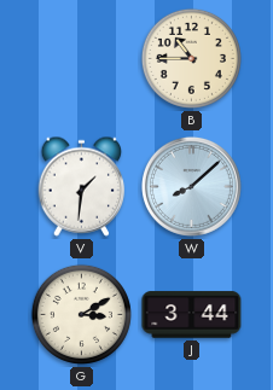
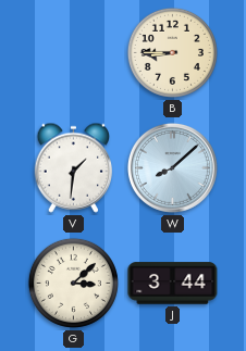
B: 10:45 -> 8:45 (172, 52)
G: 3:10 -> 3:08 (73, 283)
